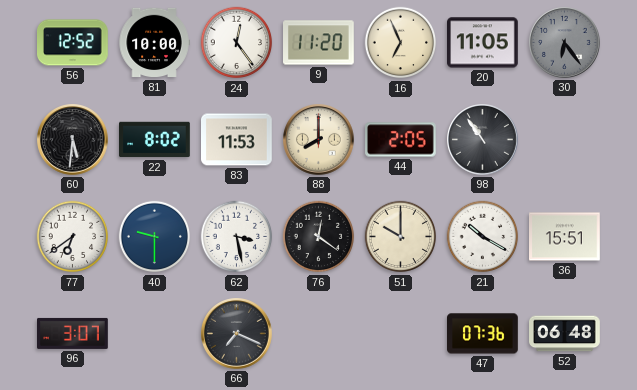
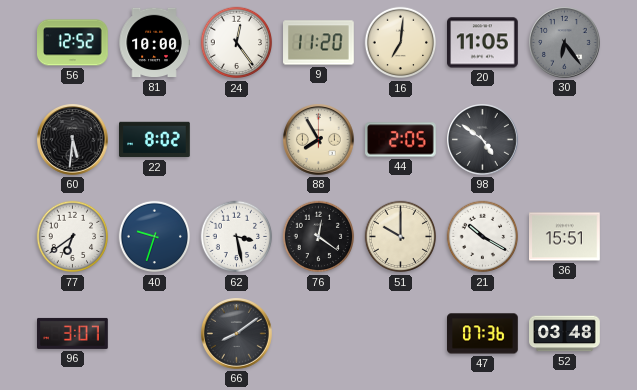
16: 6:56 -> 7:01 (401, 43)
83: 11:53 -> none (237, 140)
88: 8:00 -> 7:55 (319, 140)
98: 10:54 -> 4:51 (483, 140)
40: 9:30 -> 9:33 (155, 237)
66: 7:19 -> 8:09 (237, 334)
52: 06:48 -> 03:48 (565, 334)
